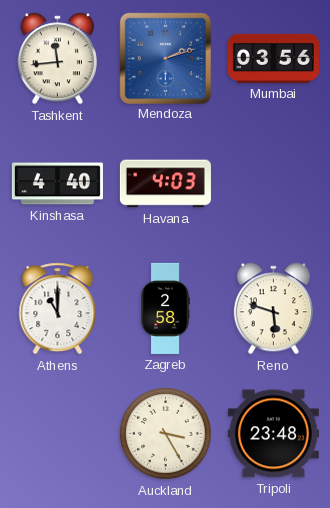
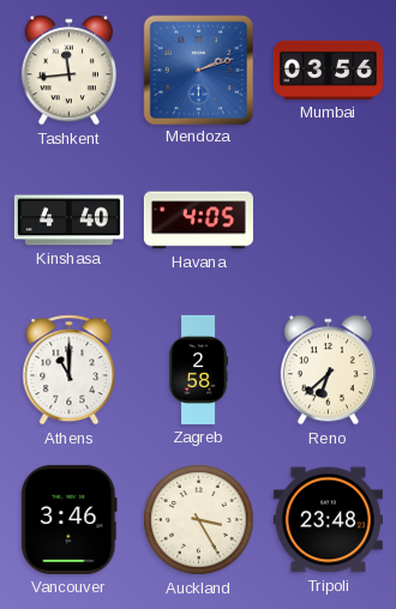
Havana: 4:03 -> 4:05 (198, 221)
Reno: 5:48 -> 6:38 (328, 370)
Vancouver: none -> 3:46 (70, 519)
